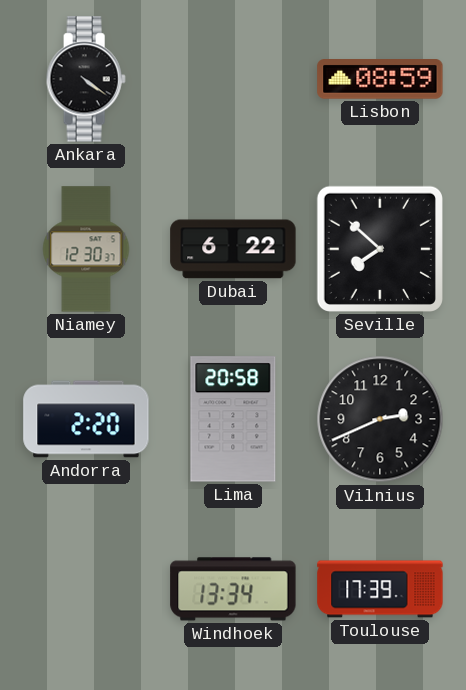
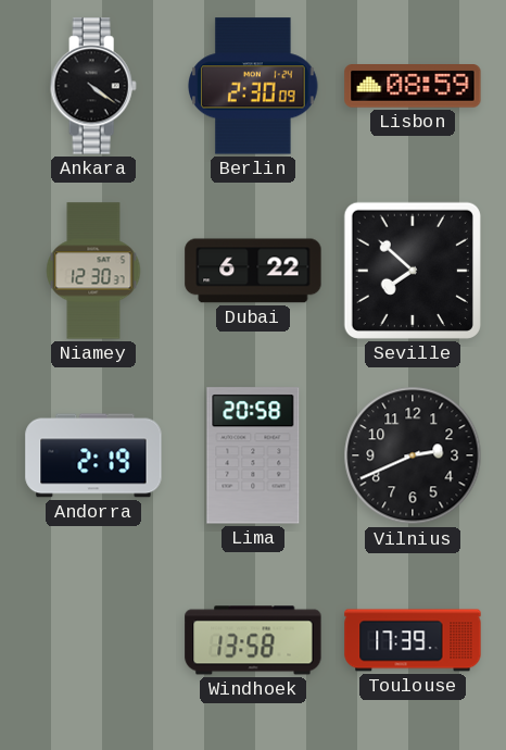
Berlin: none -> 2:30 (253, 86)
Andorra: 2:20 -> 2:19 (93, 455)
Windhoek: 13:34 -> 13:58 (253, 640)
